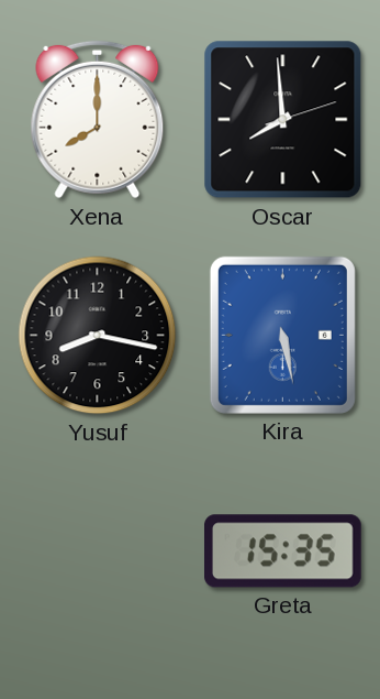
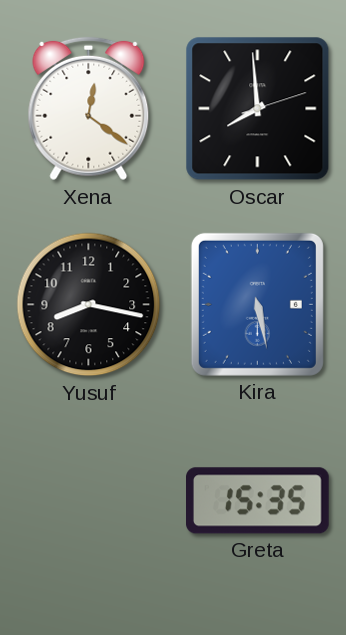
Xena: 8:00 -> 12:21 (89, 109)
